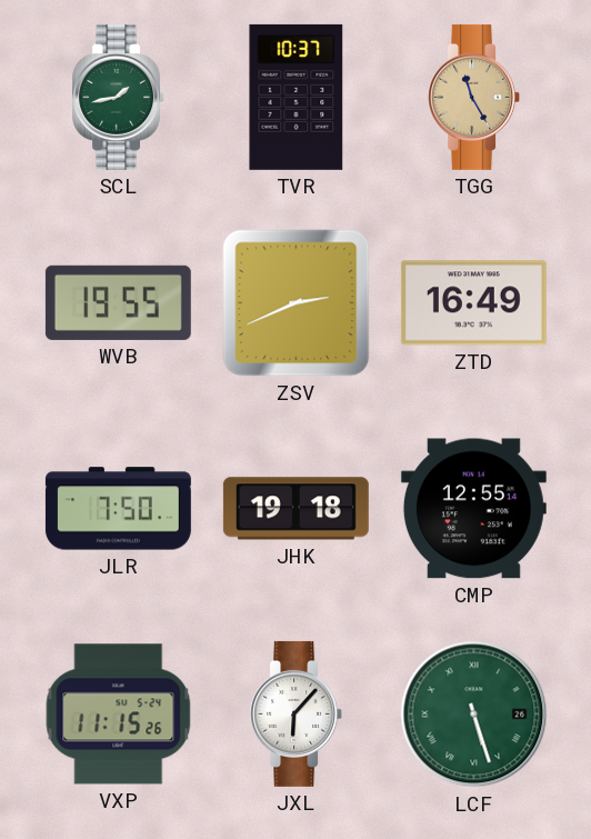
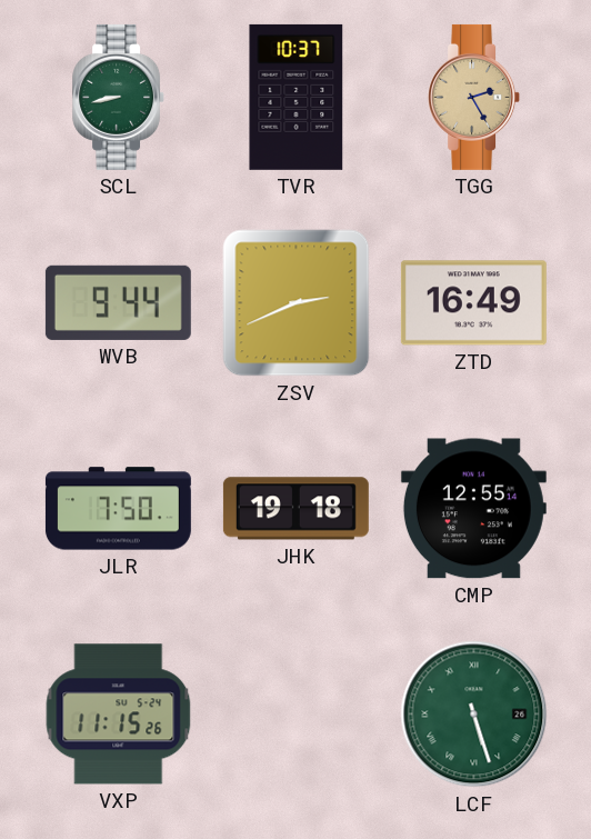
SCL: 1:43 -> 8:43 (119, 97)
TGG: 11:25 -> 2:25 (474, 97)
WVB: 19:55 -> 9:44 (118, 302)
JXL: 6:07 -> none (297, 713)
